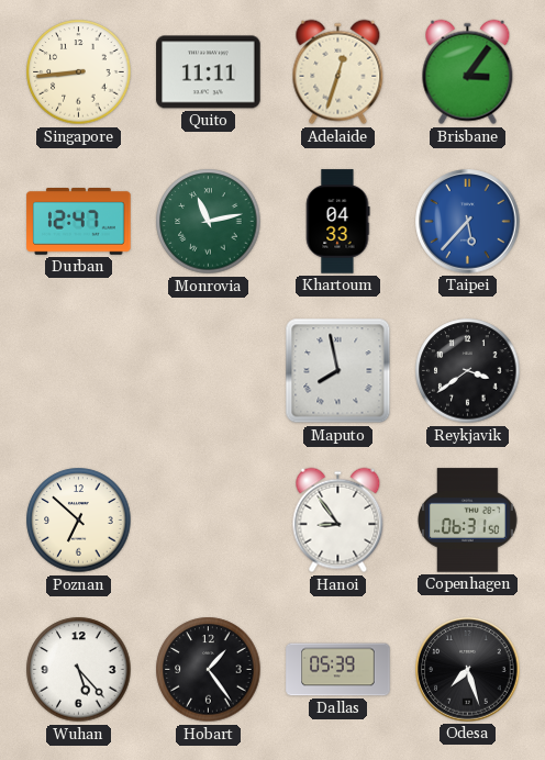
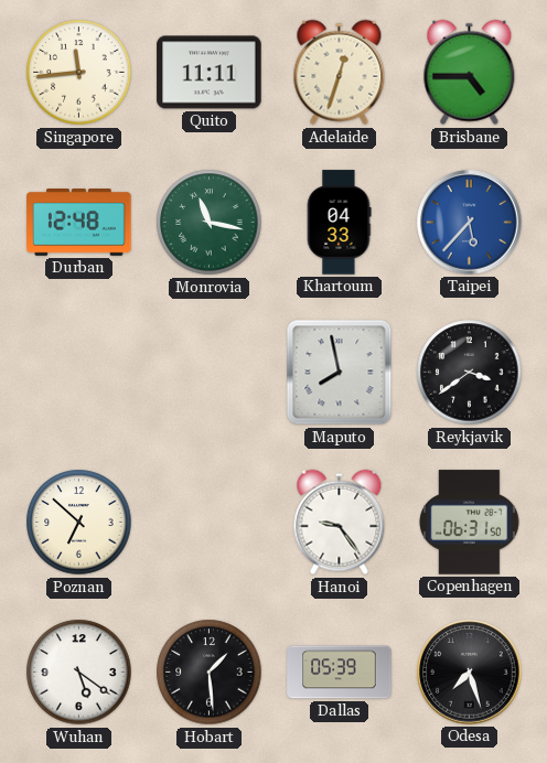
Singapore: 8:44 -> 11:44 (79, 73)
Brisbane: 3:06 -> 4:45 (470, 73)
Durban: 12:47 -> 12:48 (79, 223)
Monrovia: 11:13 -> 11:17 (210, 223)
Hanoi: 8:54 -> 9:24 (340, 523)
Wuhan: 5:23 -> 5:21 (79, 673)
Hobart: 1:24 -> 1:29 (210, 673)
